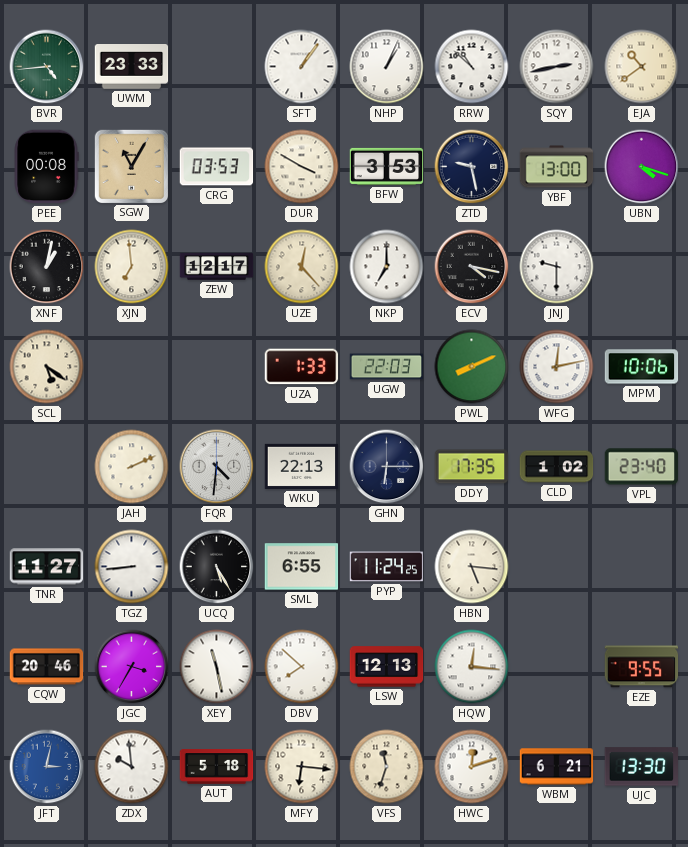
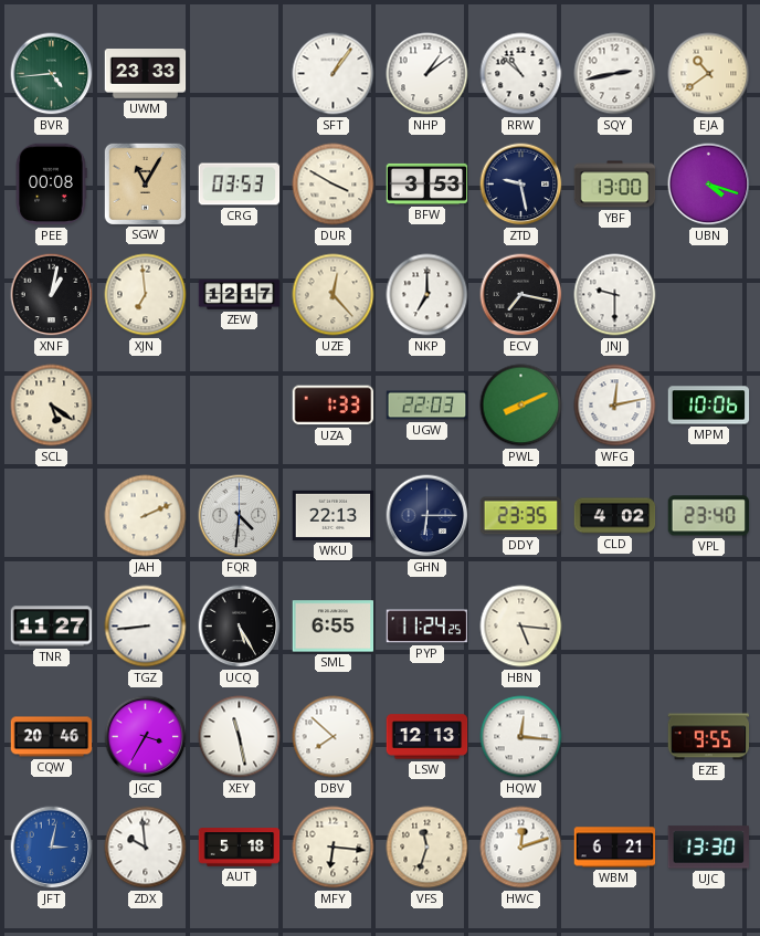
NHP: 1:04 -> 1:09 (427, 74)
ECV: 4:17 -> 7:17 (521, 295)
DDY: 17:35 -> 23:35 (521, 516)
CLD: 1:02 -> 4:02 (615, 516)
